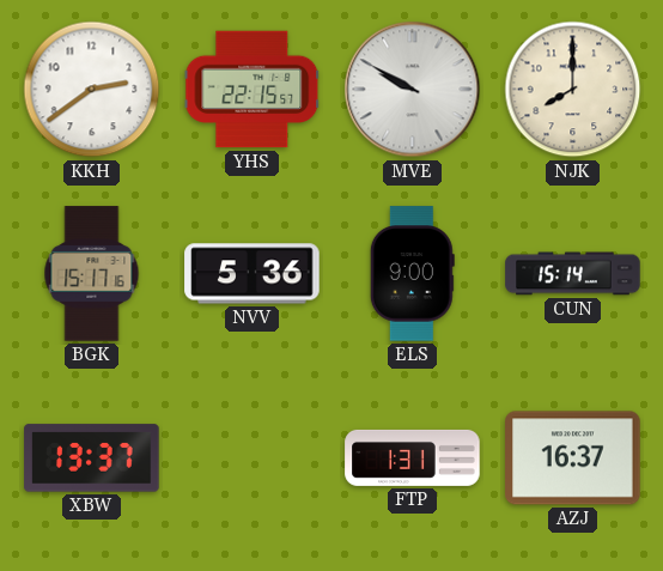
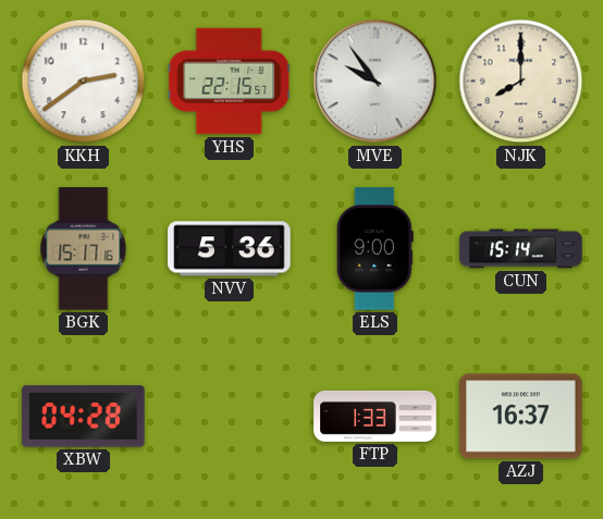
MVE: 9:50 -> 9:54 (376, 82)
XBW: 13:37 -> 04:28 (84, 417)
FTP: 1:31 -> 1:33 (376, 416)
